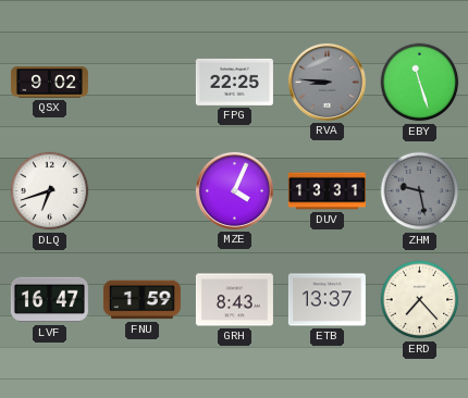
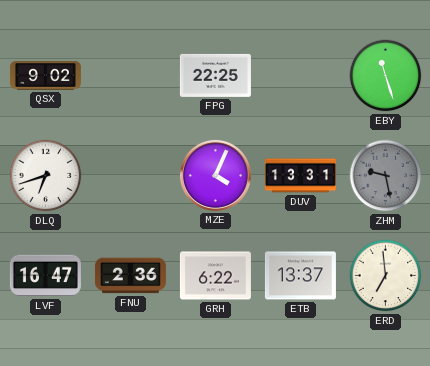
RVA: 8:46 -> none (327, 82)
FNU: 1:59 -> 2:36 (130, 276)
GRH: 8:43 -> 6:22 (215, 276)
ERD: 7:23 -> 6:59 (386, 276)
